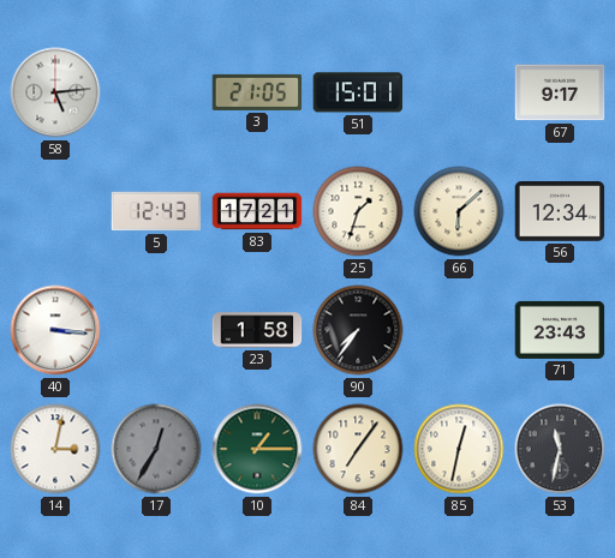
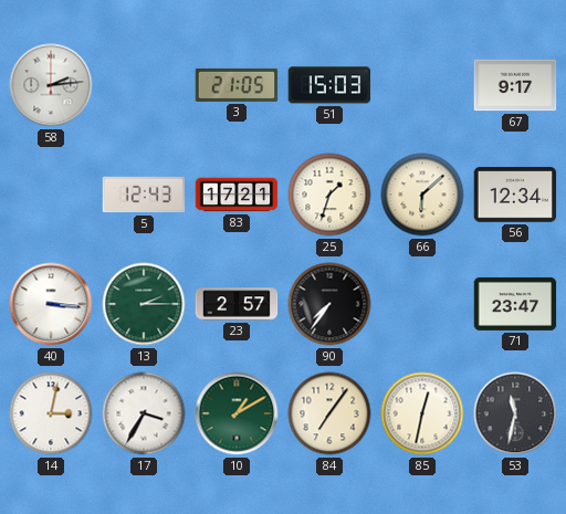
58: 5:14 -> 2:14 (51, 85)
51: 15:01 -> 15:03 (329, 85)
13: none -> 2:15 (144, 304)
23: 1:58 -> 2:57 (237, 304)
71: 23:43 -> 23:47 (515, 304)
17: 12:35 -> 3:35 (144, 413)
17 dial: grey -> white (144, 413)
10: 1:15 -> 1:10 (237, 413)
